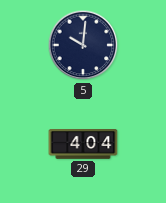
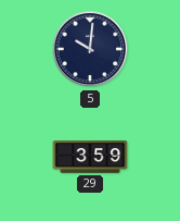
29: 4:04 -> 3:59 (90, 157)
